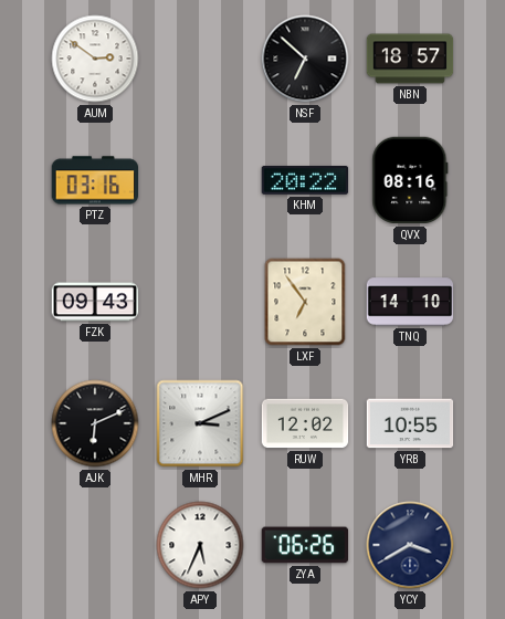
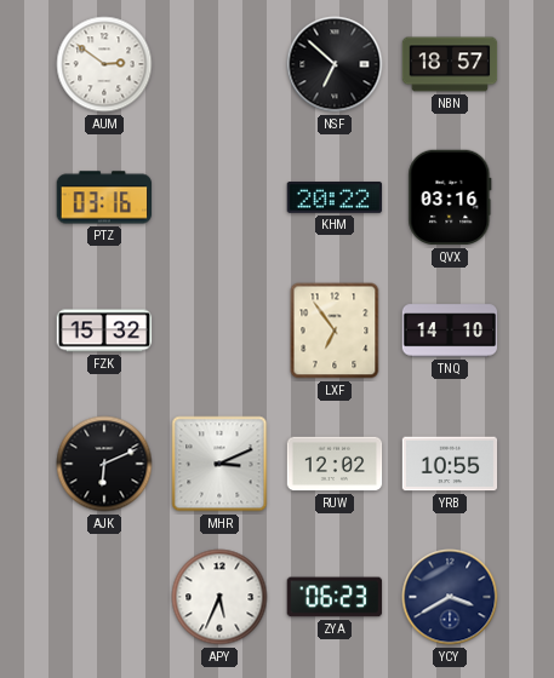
QVX: 08:16 -> 03:16 (450, 197)
FZK: 09:43 -> 15:32 (104, 331)
ZYA: 06:26 -> 06:23 (335, 597)
